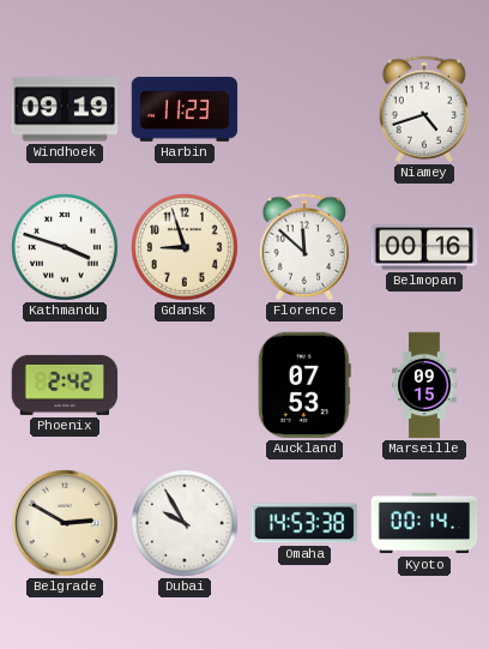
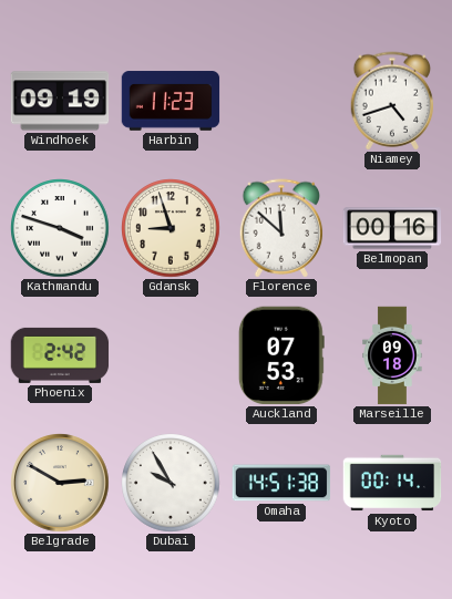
Marseille: 09:15 -> 09:18 (392, 355)
Omaha: 14:53 -> 14:51 (281, 483)
